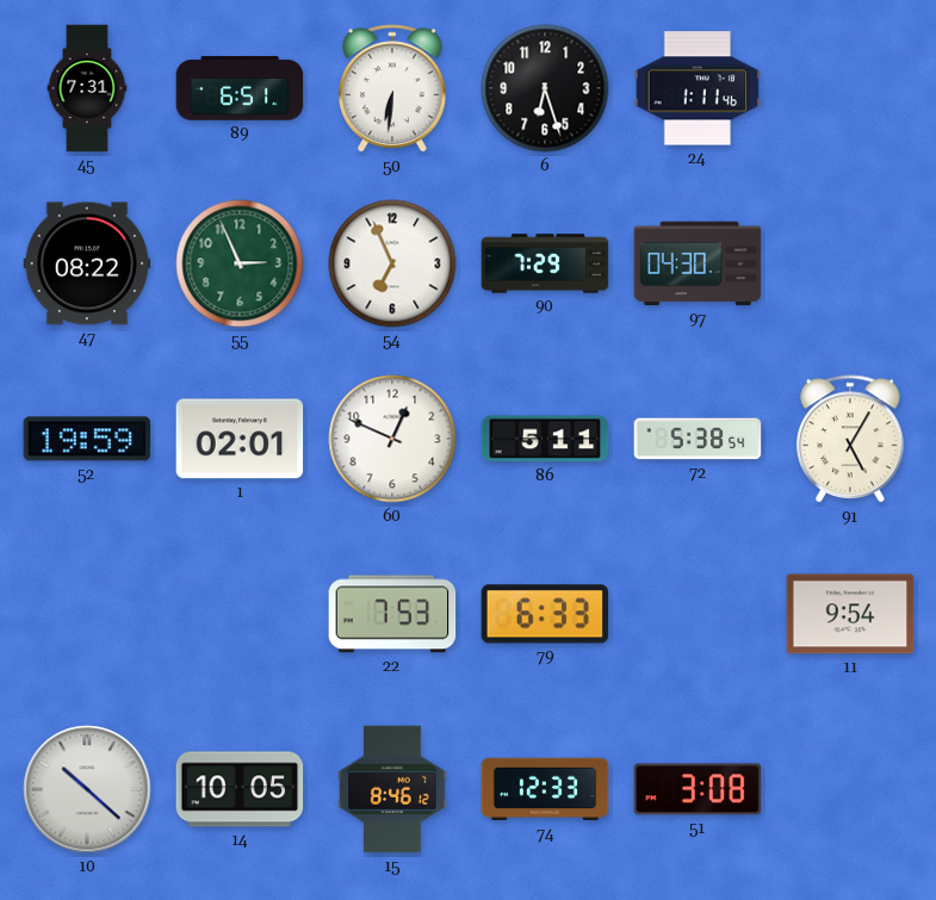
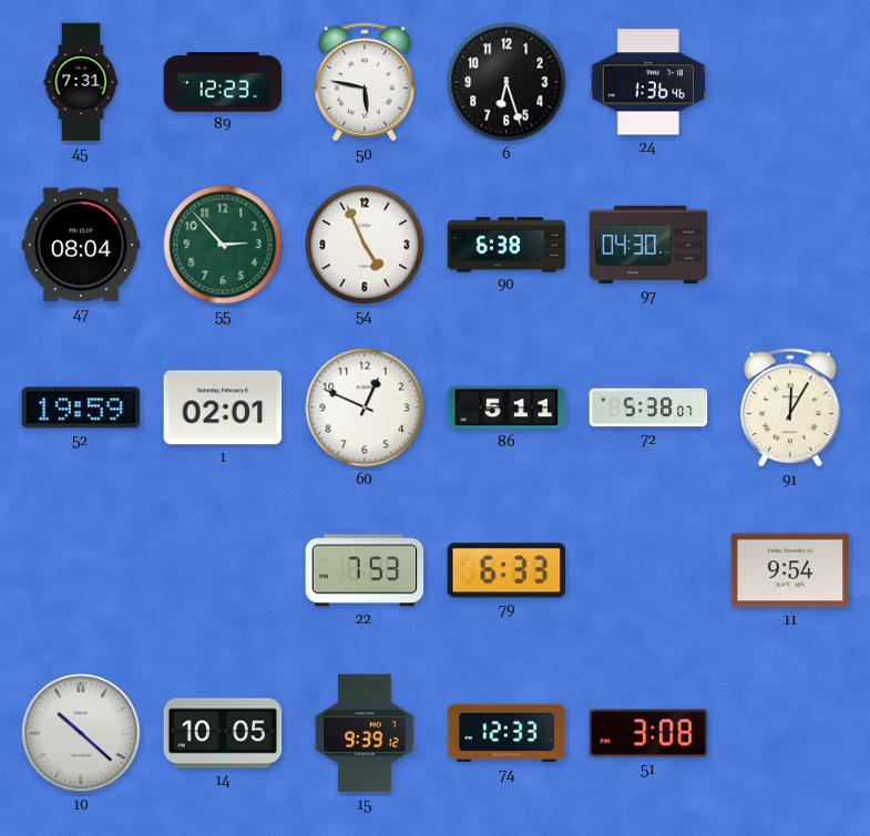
89: 6:51 -> 12:23 (223, 82)
50: 6:31 -> 5:47 (365, 83)
24: 1:11 -> 1:36 (648, 82)
47: 08:22 -> 08:04 (81, 245)
55: 2:56 -> 2:53 (223, 245)
54: 6:56 -> 4:56 (365, 245)
90: 7:29 -> 6:38 (506, 245)
72: 5:38:54 -> 5:38:07 (648, 407)
91: 5:05 -> 12:05 (790, 409)
15: 8:46 -> 9:39 (365, 733)
